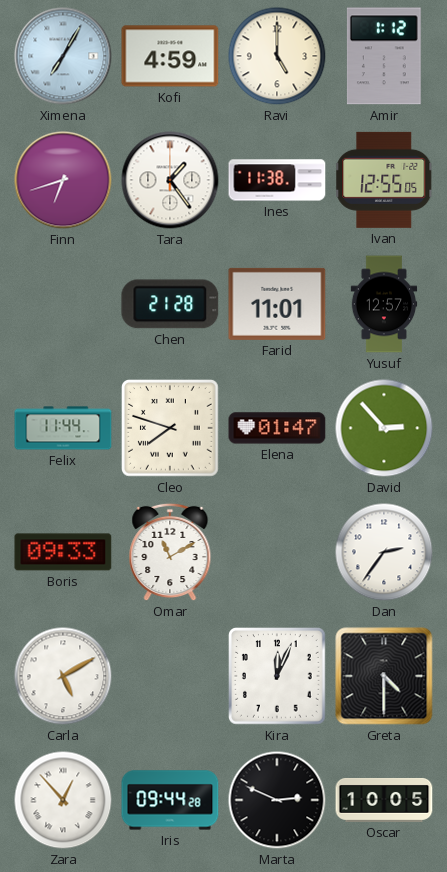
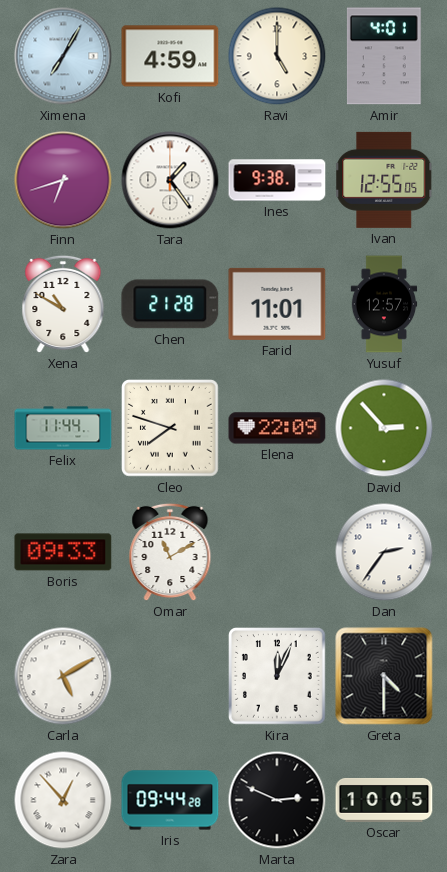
Amir: 1:12 -> 4:01 (384, 56)
Ines: 11:38 -> 9:38 (277, 180)
Xena: none -> 10:50 (63, 304)
Elena: 01:47 -> 22:09 (277, 428)
